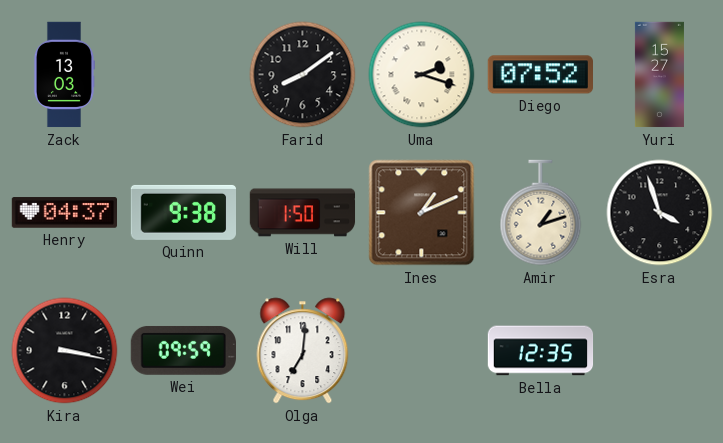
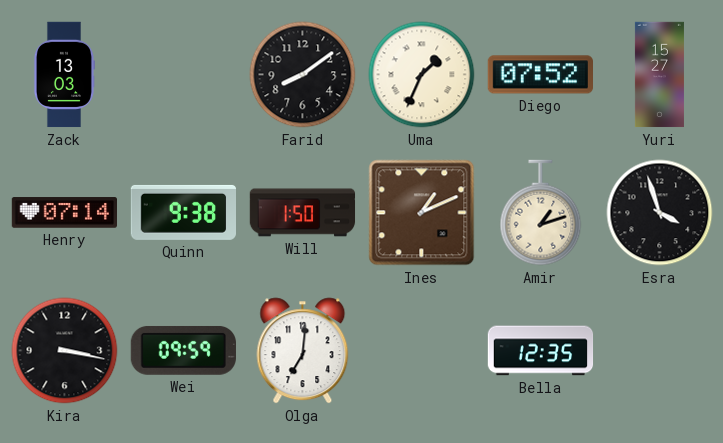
Uma: 2:18 -> 1:34 (422, 75)
Henry: 04:37 -> 07:14 (64, 213)
